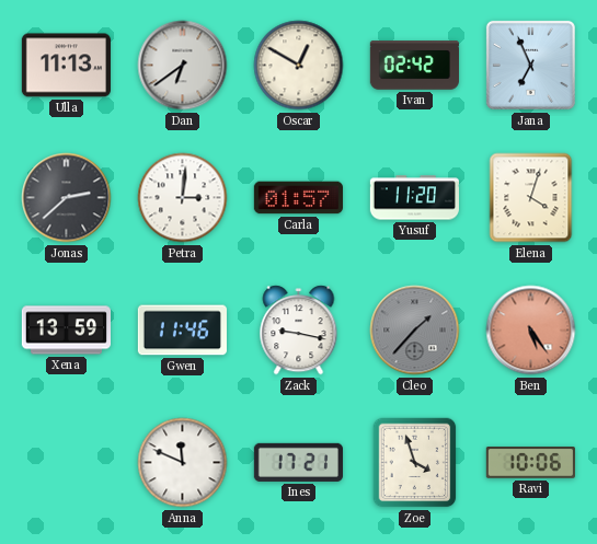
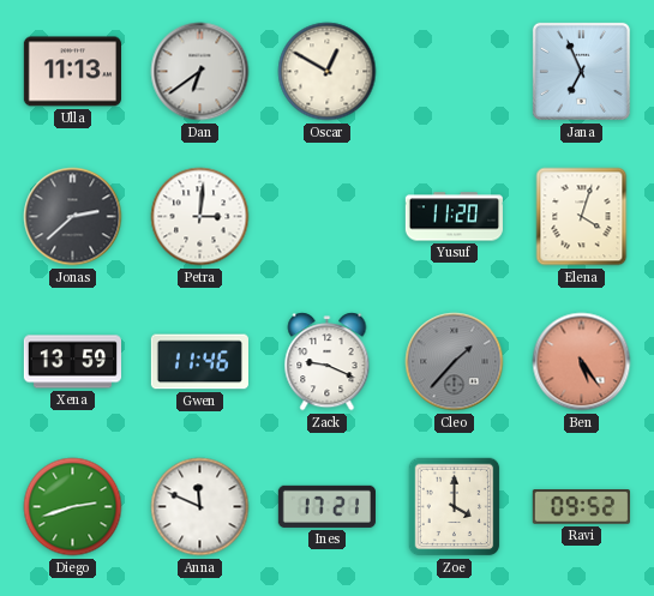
Ivan: 02:42 -> none (414, 66)
Carla: 01:57 -> none (298, 198)
Zack: 9:17 -> 9:19 (328, 362)
Diego: none -> 2:42 (73, 507)
Zoe: 3:57 -> 4:00 (455, 507)
Ravi: 10:06 -> 09:52 (581, 507)
